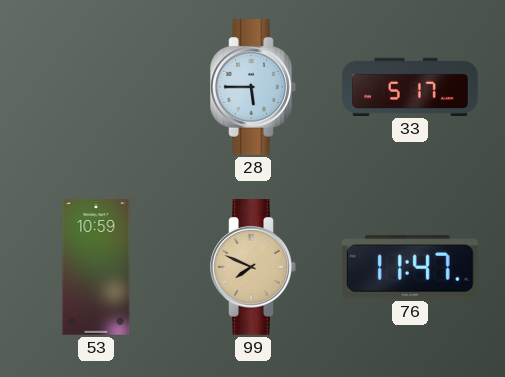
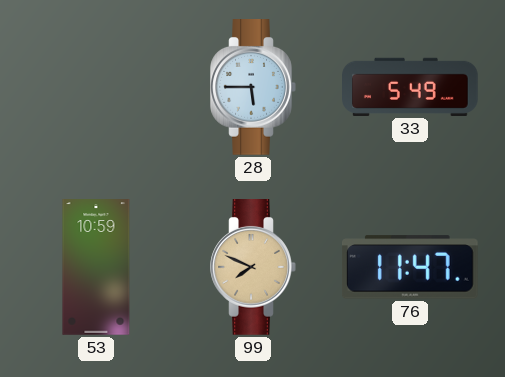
33: 5:17 -> 5:49 (410, 87)
